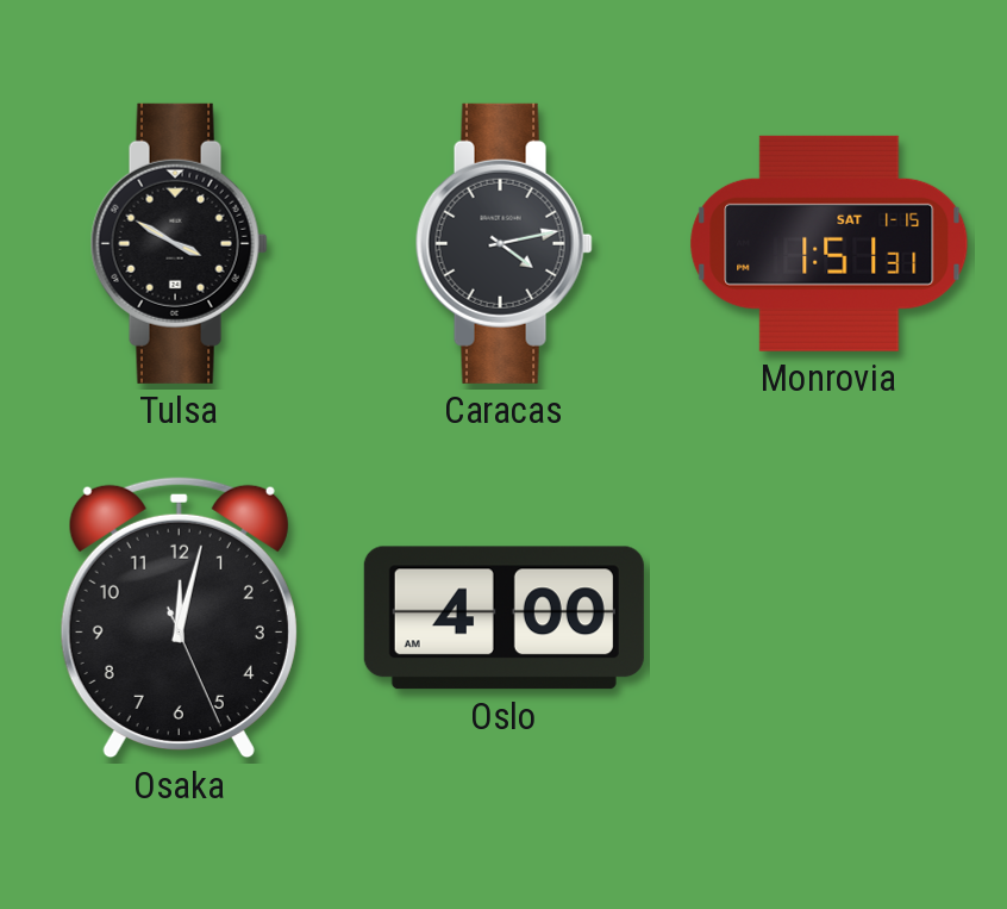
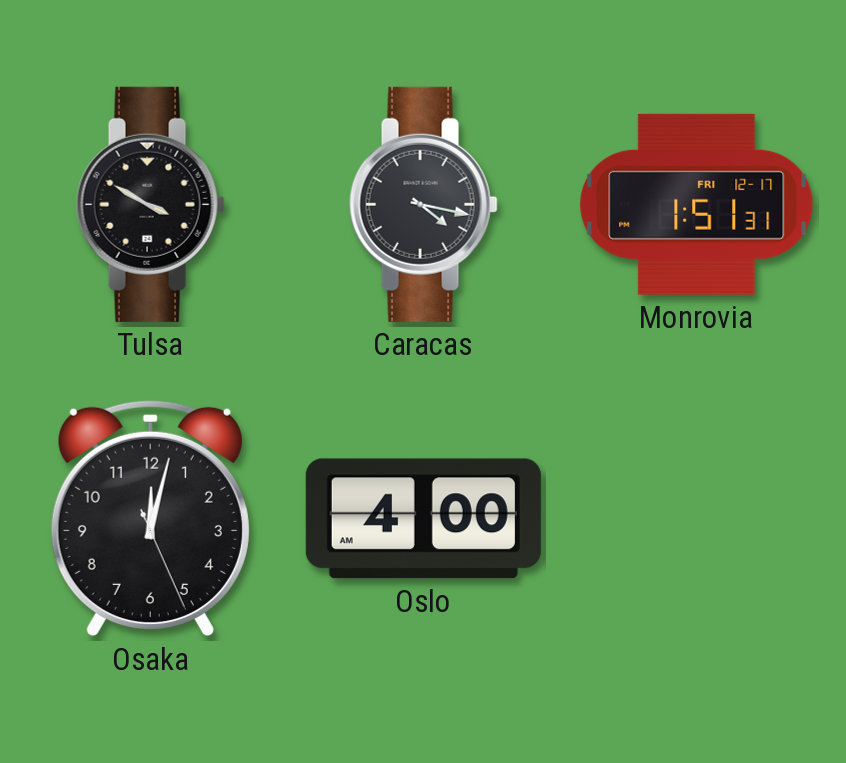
Caracas: 4:13 -> 4:17 (423, 204)
Monrovia date: SAT 1-15 -> FRI 12-17 (697, 204)
